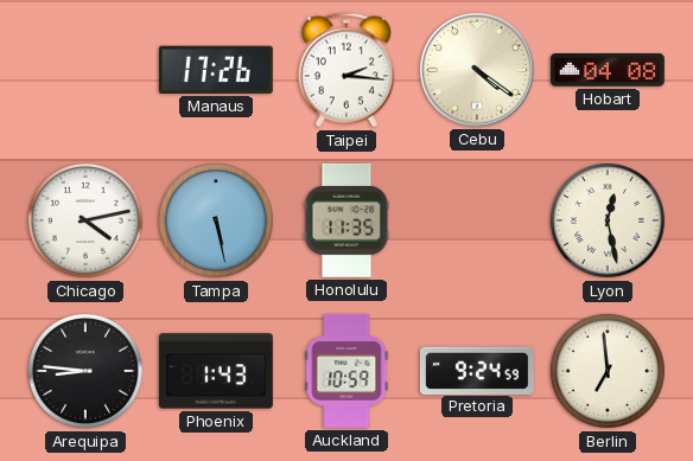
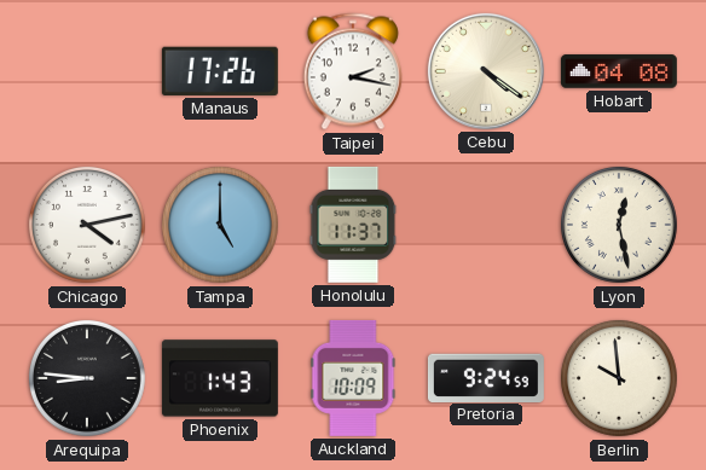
Taipei: 2:16 -> 2:17 (353, 71)
Tampa: 5:28 -> 5:00 (220, 225)
Honolulu: 11:35 -> 11:37 (353, 225)
Auckland: 10:59 -> 10:09 (353, 378)
Berlin: 6:59 -> 9:59 (619, 378)
